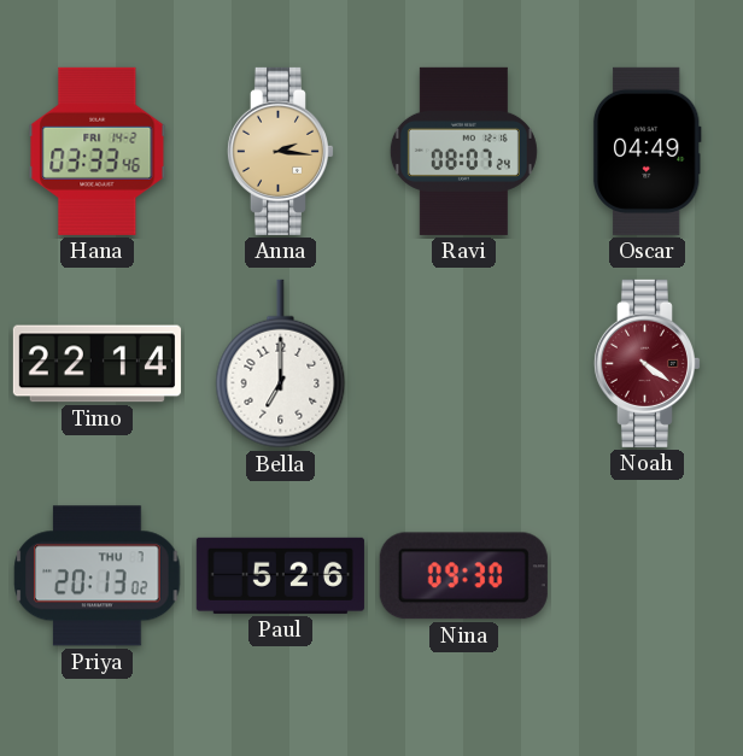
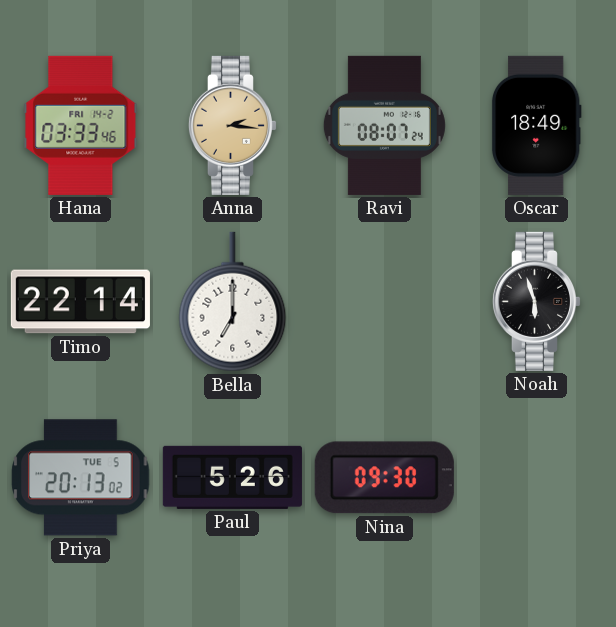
Oscar: 04:49 -> 18:49 (536, 125)
Noah: 4:21 -> 5:57 (536, 301)
Noah dial: burgundy -> black (536, 301)
Priya date: THU 7 -> TUE 5 (81, 478)
